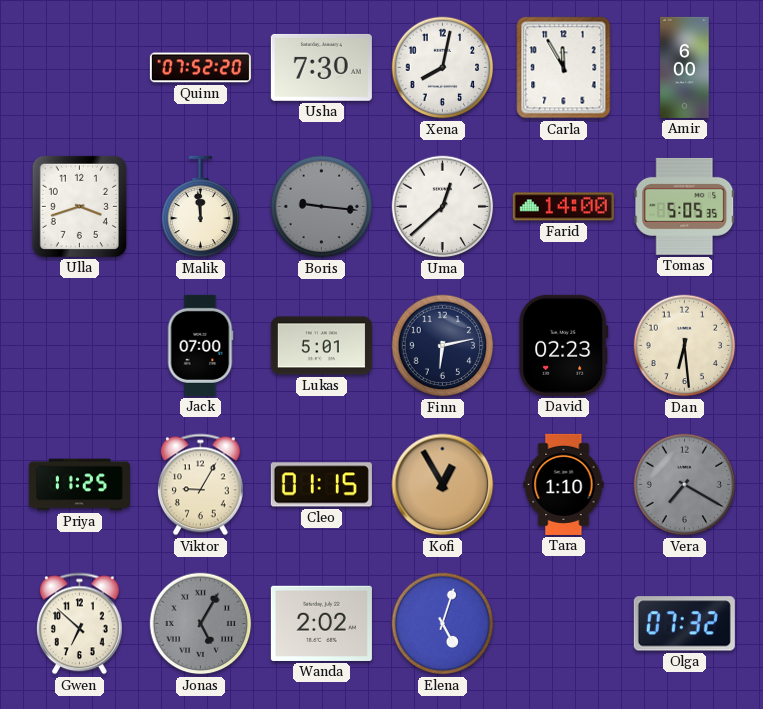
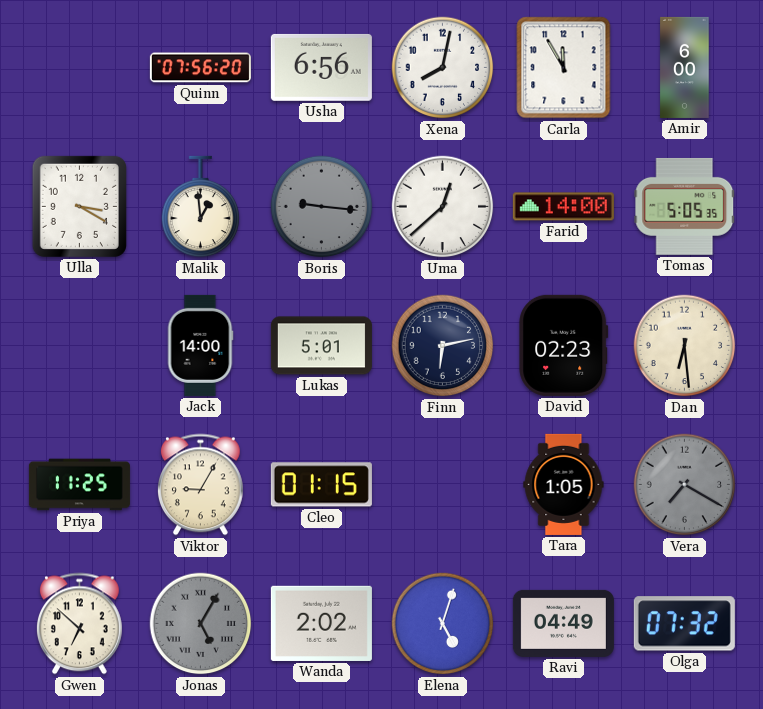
Quinn: 07:52 -> 07:56 (200, 68)
Usha: 7:30 -> 6:56 (321, 67)
Ulla: 3:42 -> 3:20 (79, 206)
Malik: 11:59 -> 12:59 (201, 207)
Jack: 07:00 -> 14:00 (200, 345)
Kofi: 12:55 -> none (443, 485)
Tara: 1:10 -> 1:05 (564, 484)
Ravi: none -> 04:49 (563, 623)
